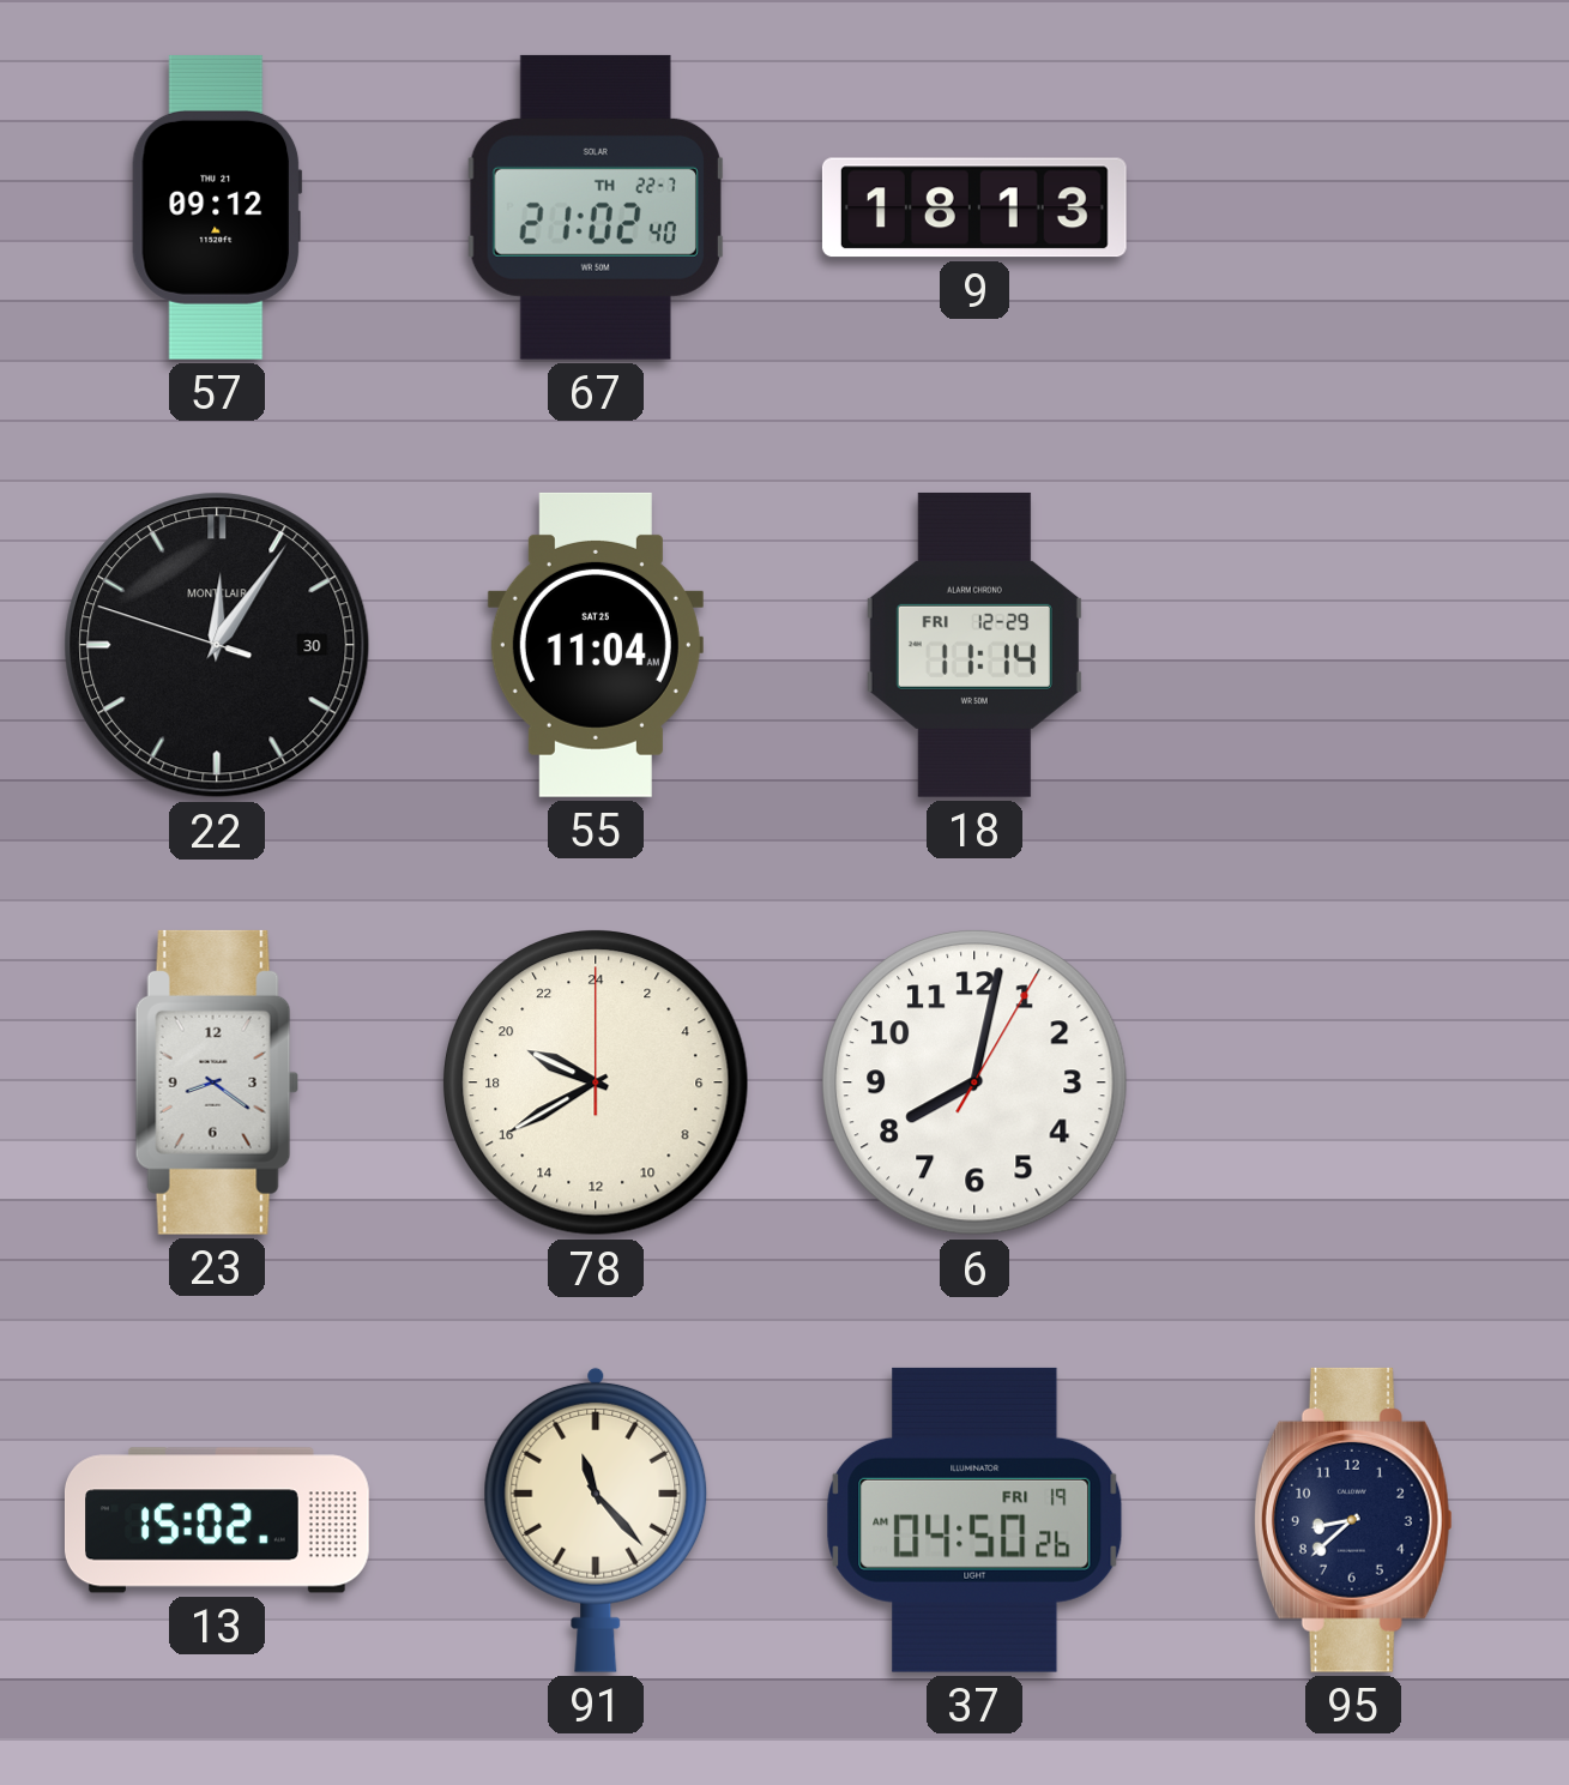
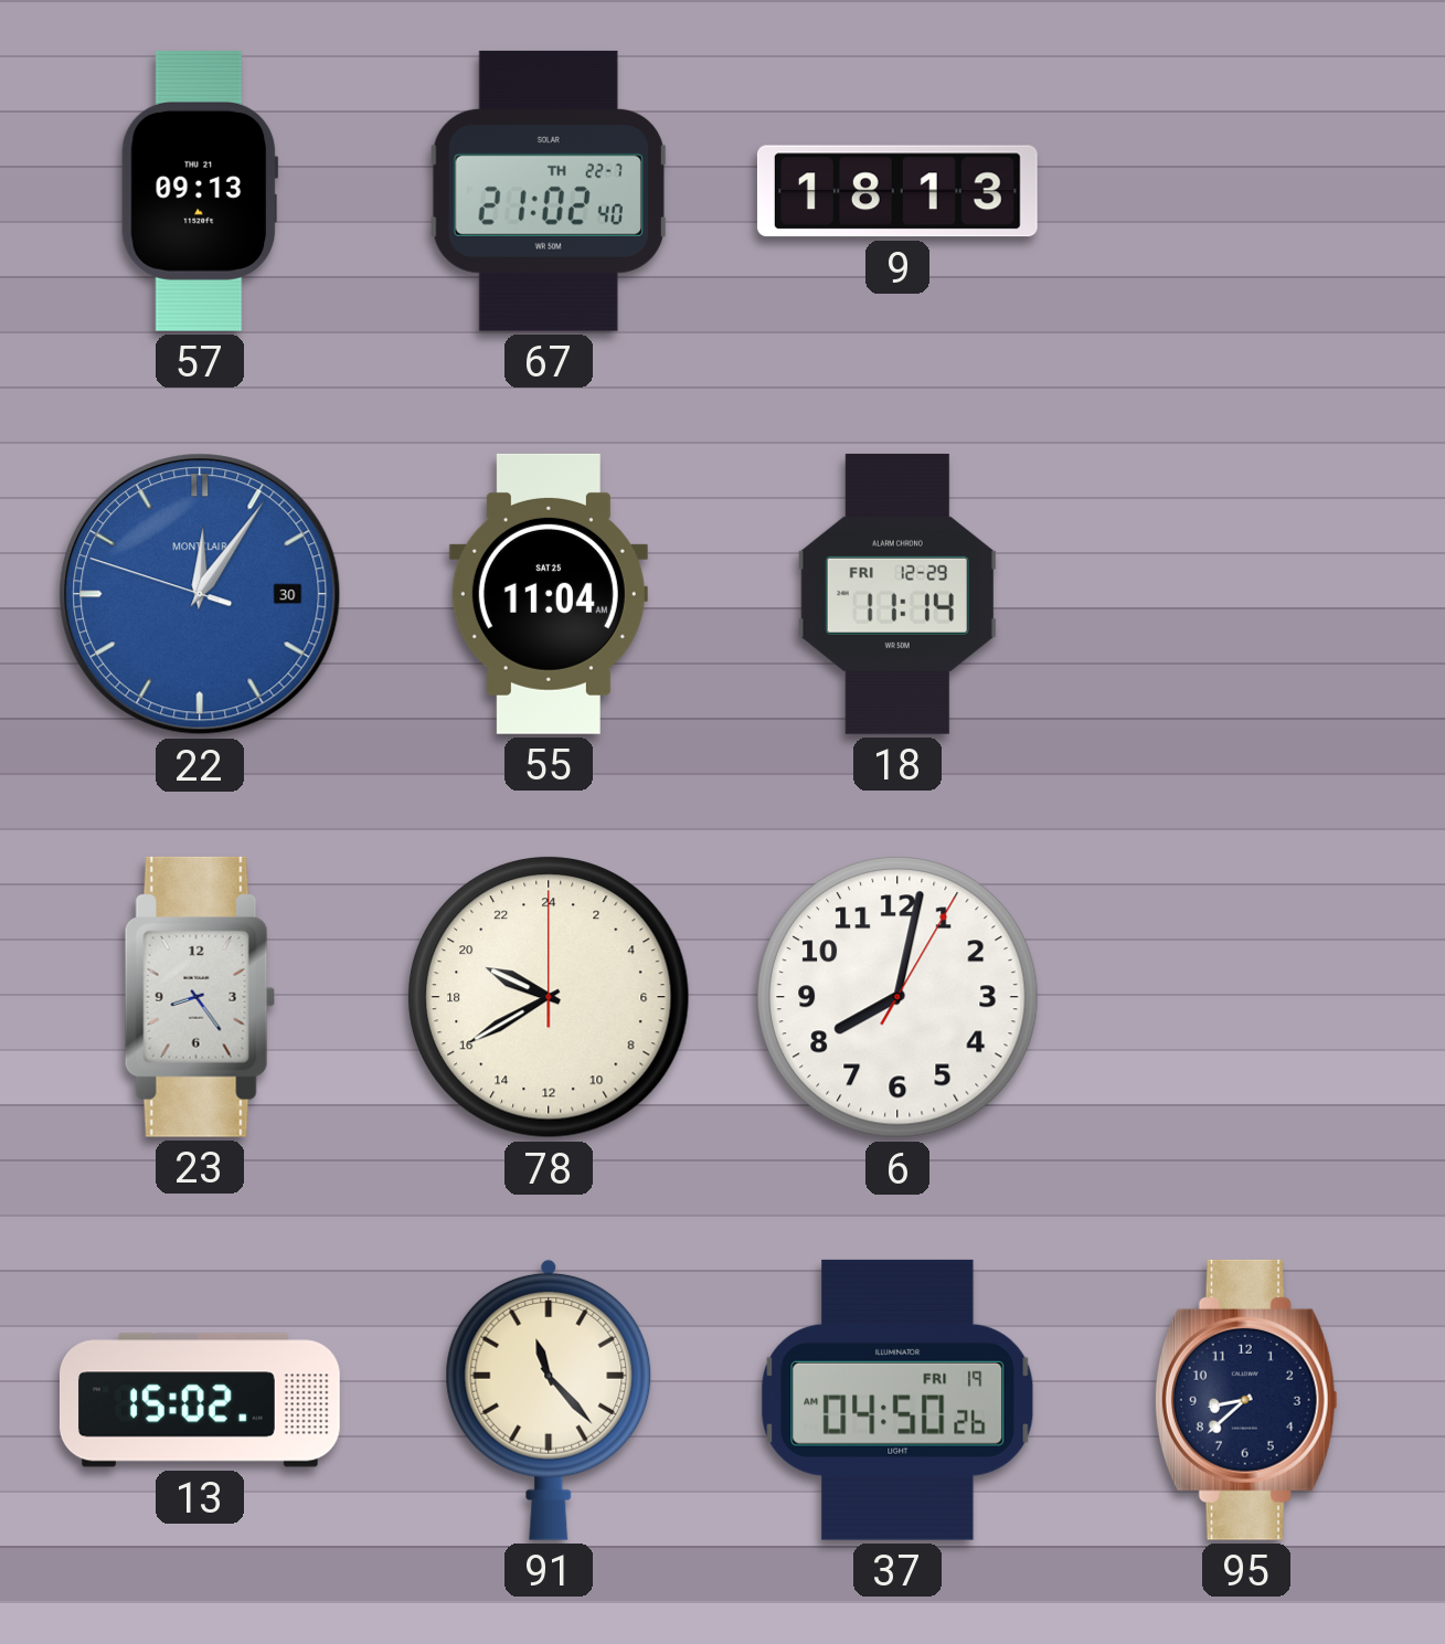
57: 09:12 -> 09:13 (200, 191)
22 dial: black -> blue (200, 594)
23: 8:21 -> 8:24 (200, 997)
